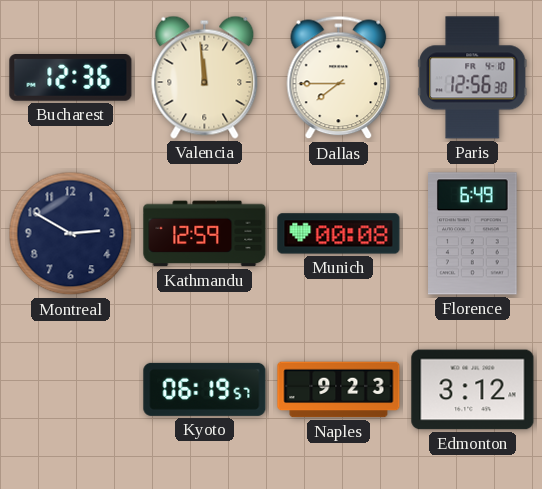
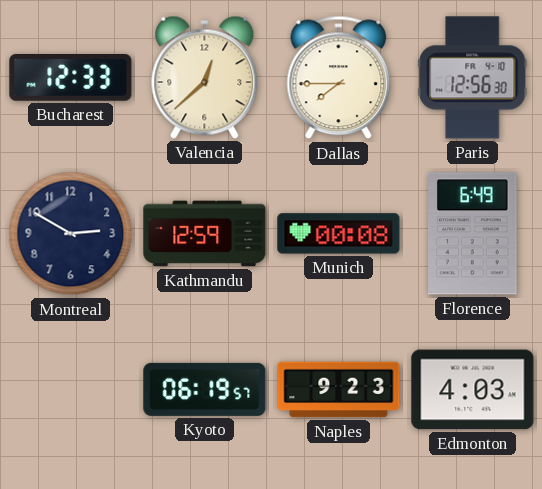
Bucharest: 12:36 -> 12:33 (71, 78)
Valencia: 11:59 -> 12:38 (205, 77)
Edmonton: 3:12 -> 4:03 (473, 390)
